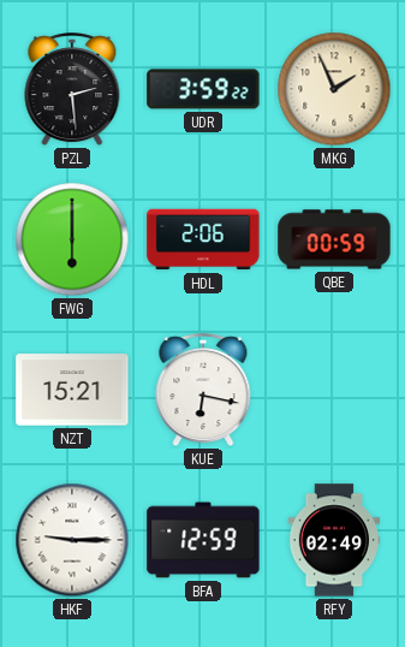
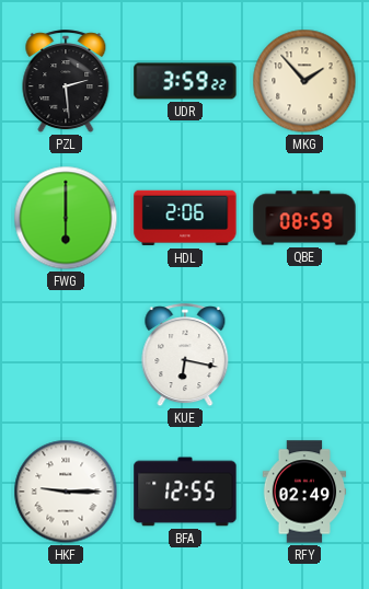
MKG: 1:56 -> 1:53 (304, 81)
QBE: 00:59 -> 08:59 (304, 218)
NZT: 15:21 -> none (72, 390)
BFA: 12:59 -> 12:55 (185, 492)
